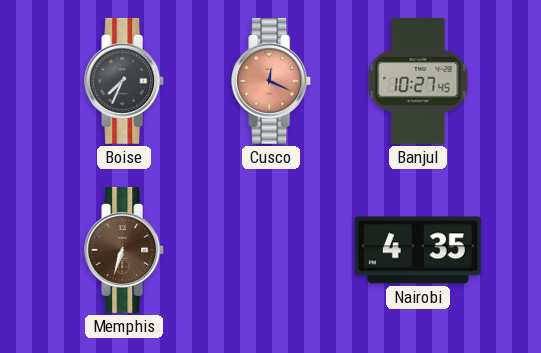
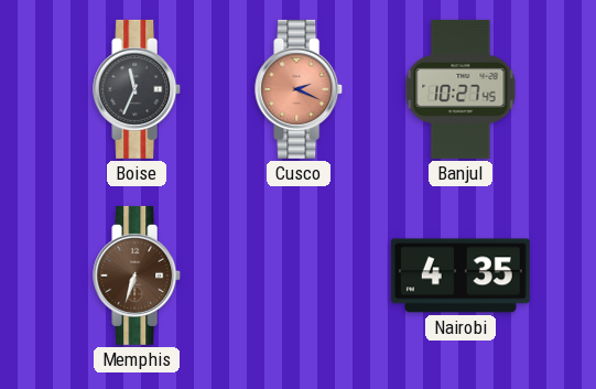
Boise: 7:34 -> 11:34 (138, 89)
Cusco: 12:19 -> 2:19 (300, 89)
